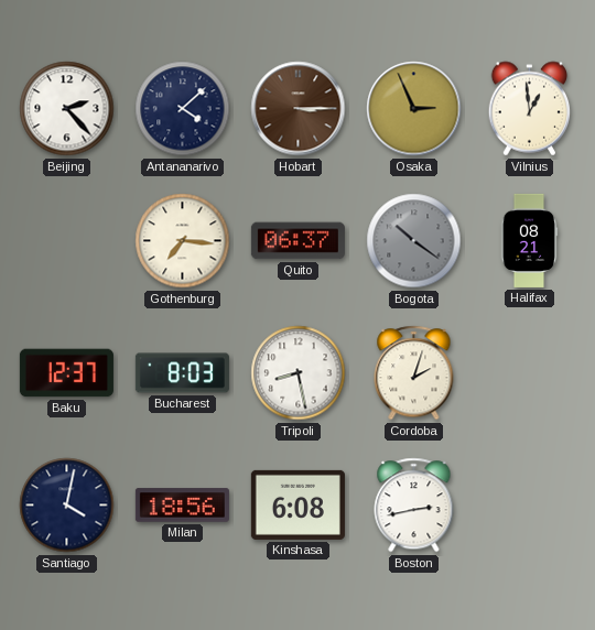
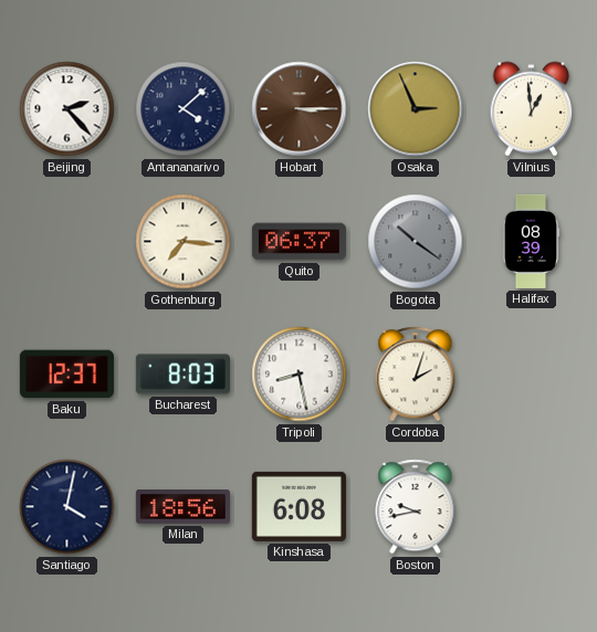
Halifax: 08:21 -> 08:39 (531, 241)
Boston: 2:43 -> 9:43 (416, 507)
